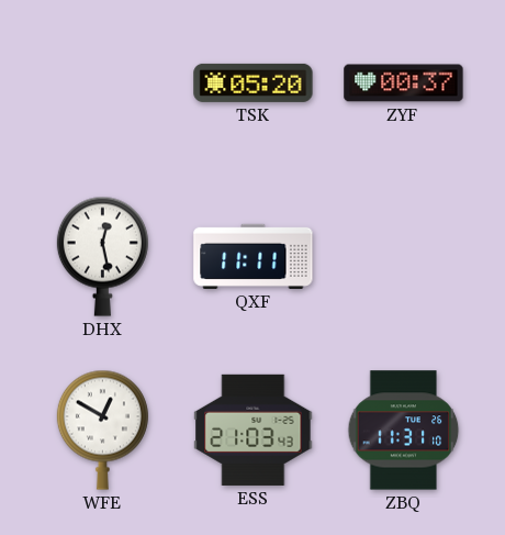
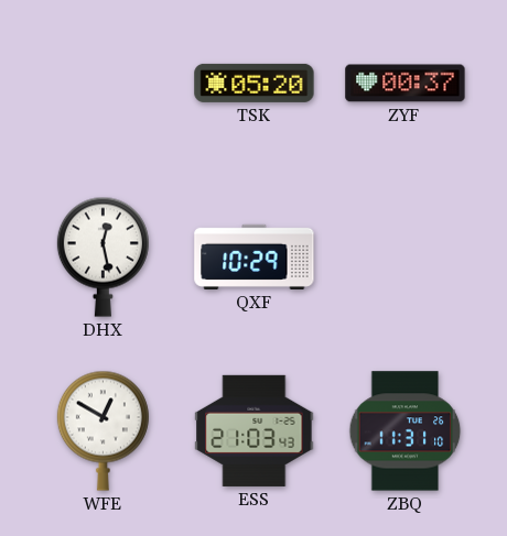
QXF: 11:11 -> 10:29 (255, 256)
